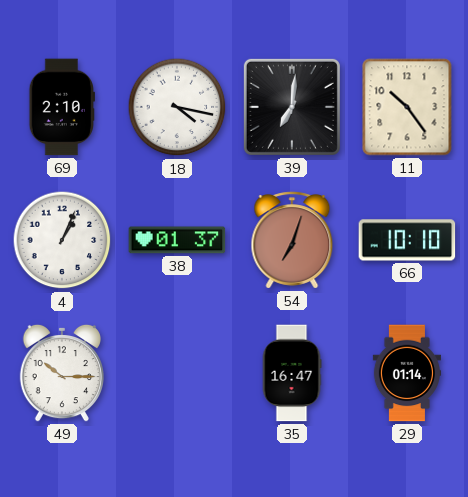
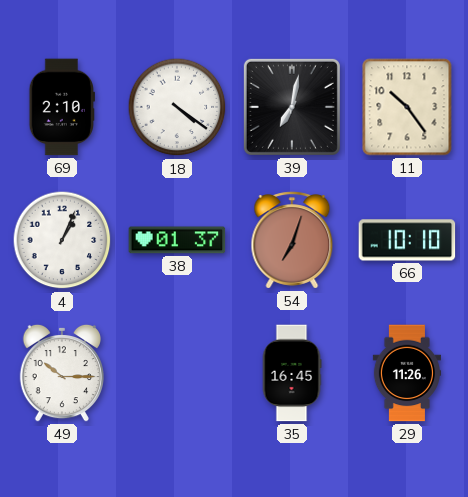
18: 4:17 -> 4:21 (177, 107)
39: 7:01 -> 7:02 (292, 107)
35: 16:47 -> 16:45 (292, 373)
29: 01:14 -> 11:26 (406, 373)
